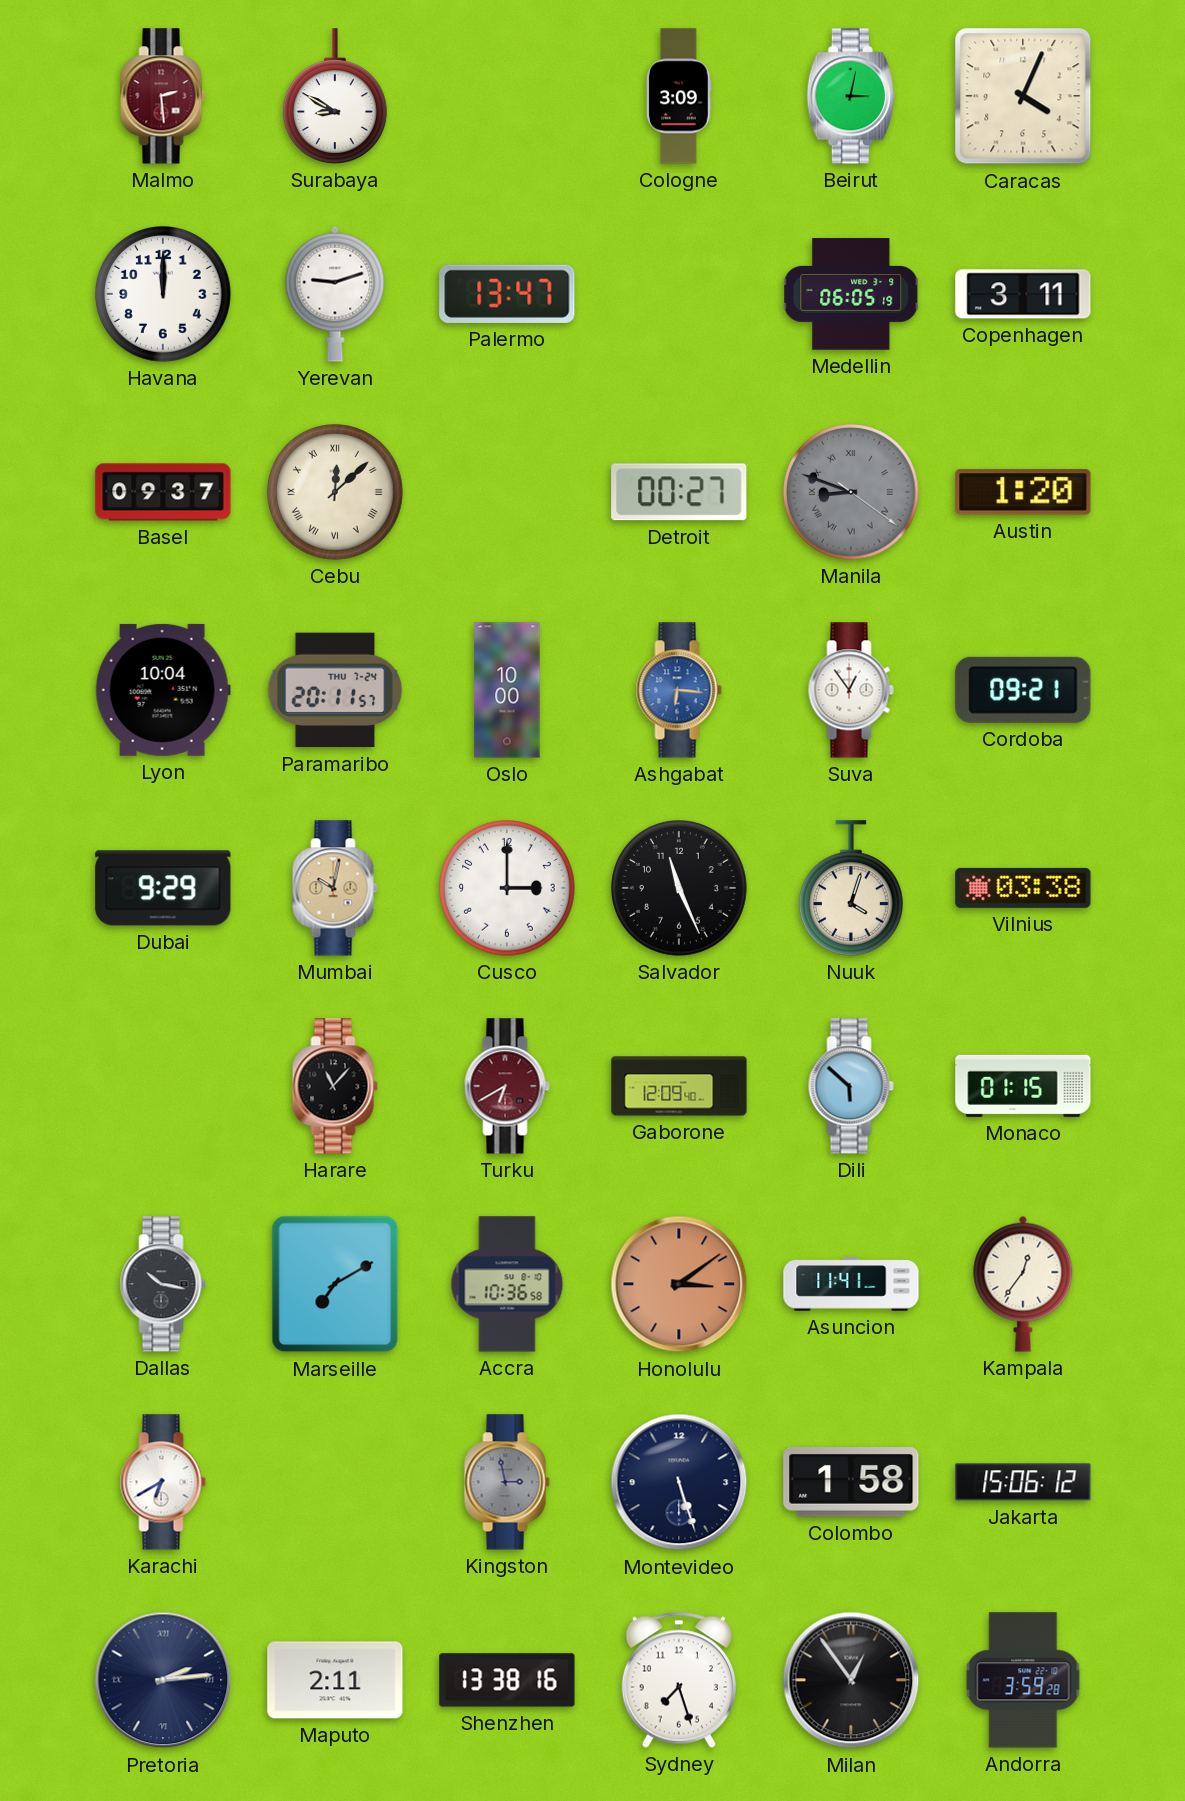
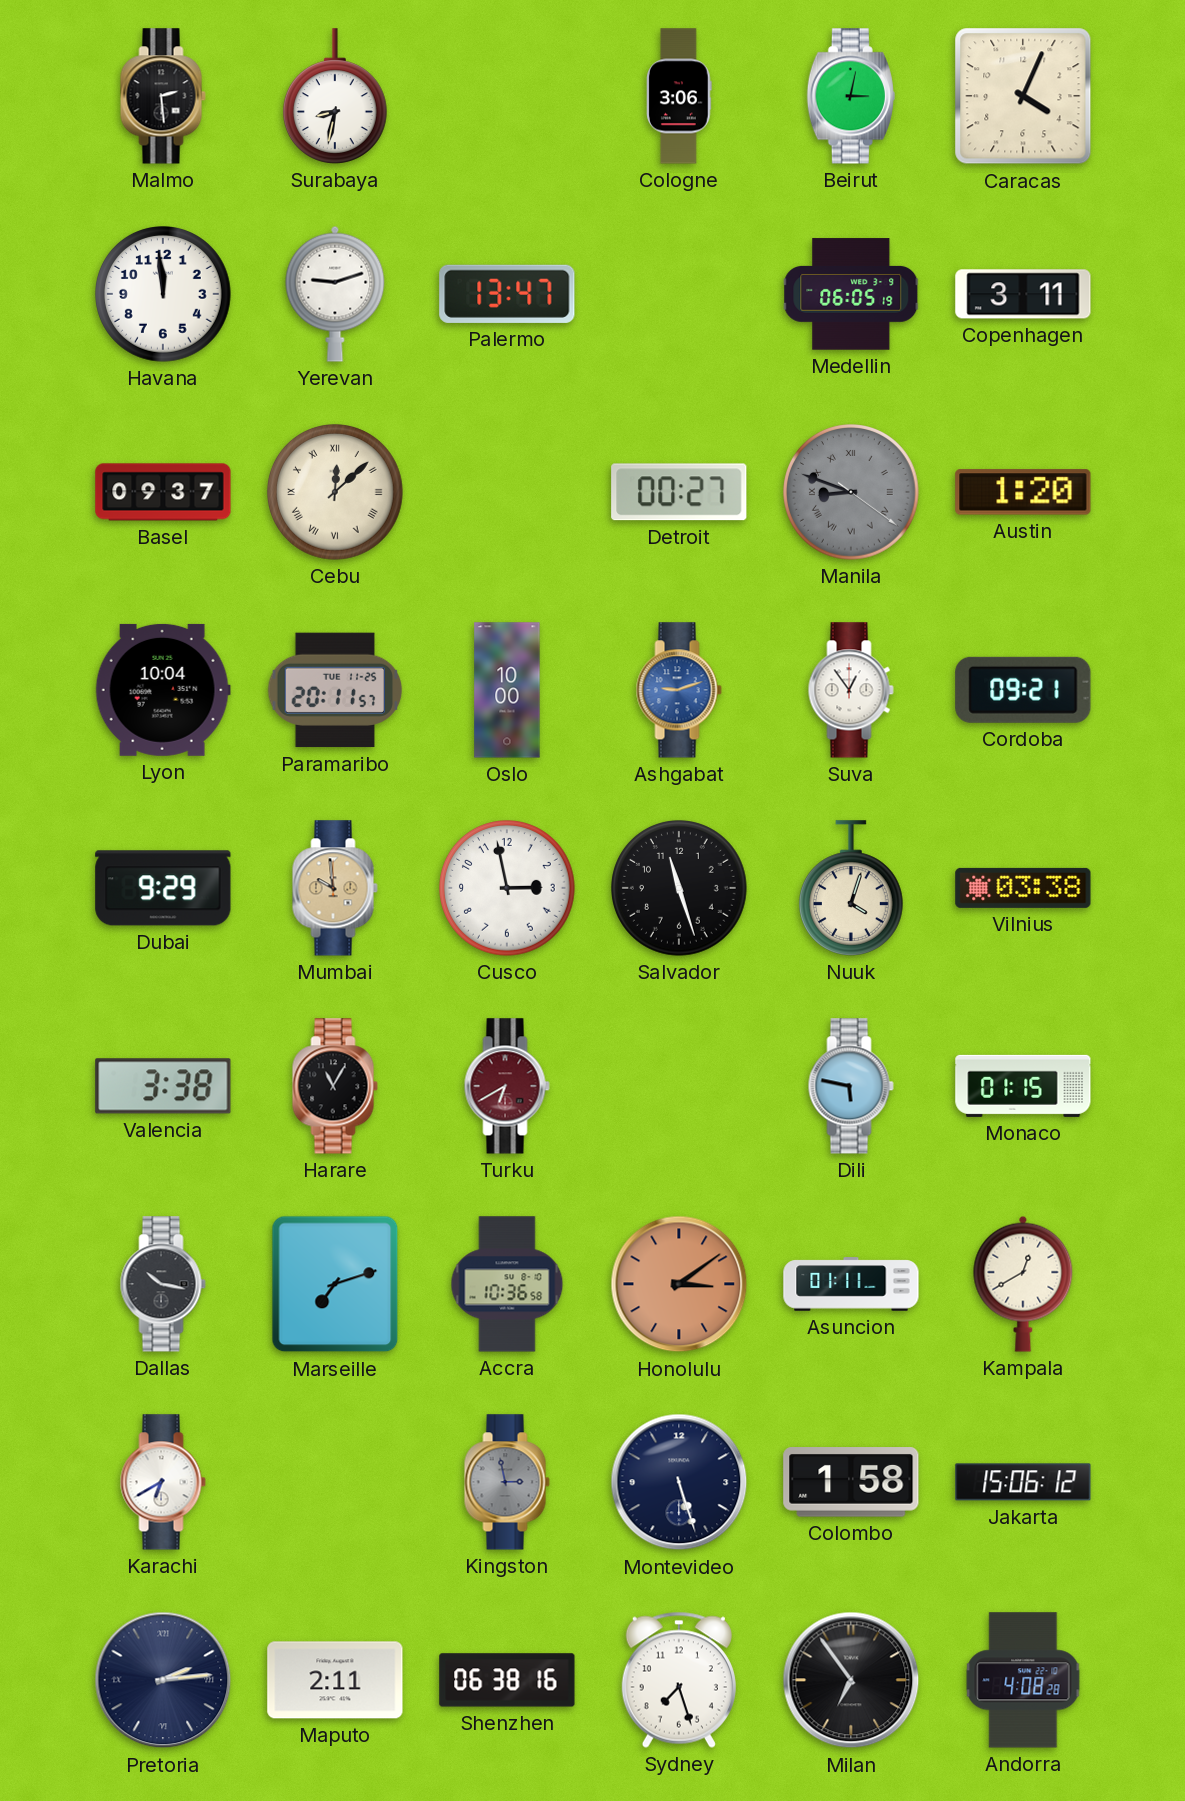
Malmo dial: burgundy -> black (163, 96)
Surabaya: 8:50 -> 8:32 (335, 96)
Cologne: 3:09 -> 3:06 (680, 96)
Havana: 12:00 -> 11:59 (164, 295)
Paramaribo date: THU 7-24 -> TUE 11-25 (335, 690)
Ashgabat: 6:16 -> 9:12 (679, 690)
Mumbai: 10:02 -> 9:59 (335, 888)
Cusco: 3:00 -> 2:58 (508, 889)
Salvador: 11:26 -> 11:27 (680, 889)
Valencia: none -> 3:38 (163, 1086)
Harare: 11:07 -> 11:05 (335, 1086)
Gaborone: 12:09 -> none (679, 1086)
Dili: 5:52 -> 5:47 (851, 1086)
Marseille: 7:10 -> 7:12 (335, 1284)
Asuncion: 11:41 -> 01:11 (851, 1284)
Kampala: 12:36 -> 12:40 (1023, 1284)
Shenzhen: 13:38 -> 06:38 (507, 1680)
Milan: 12:54 -> 6:54 (851, 1680)
Andorra: 3:59 -> 4:08 (1023, 1680)
